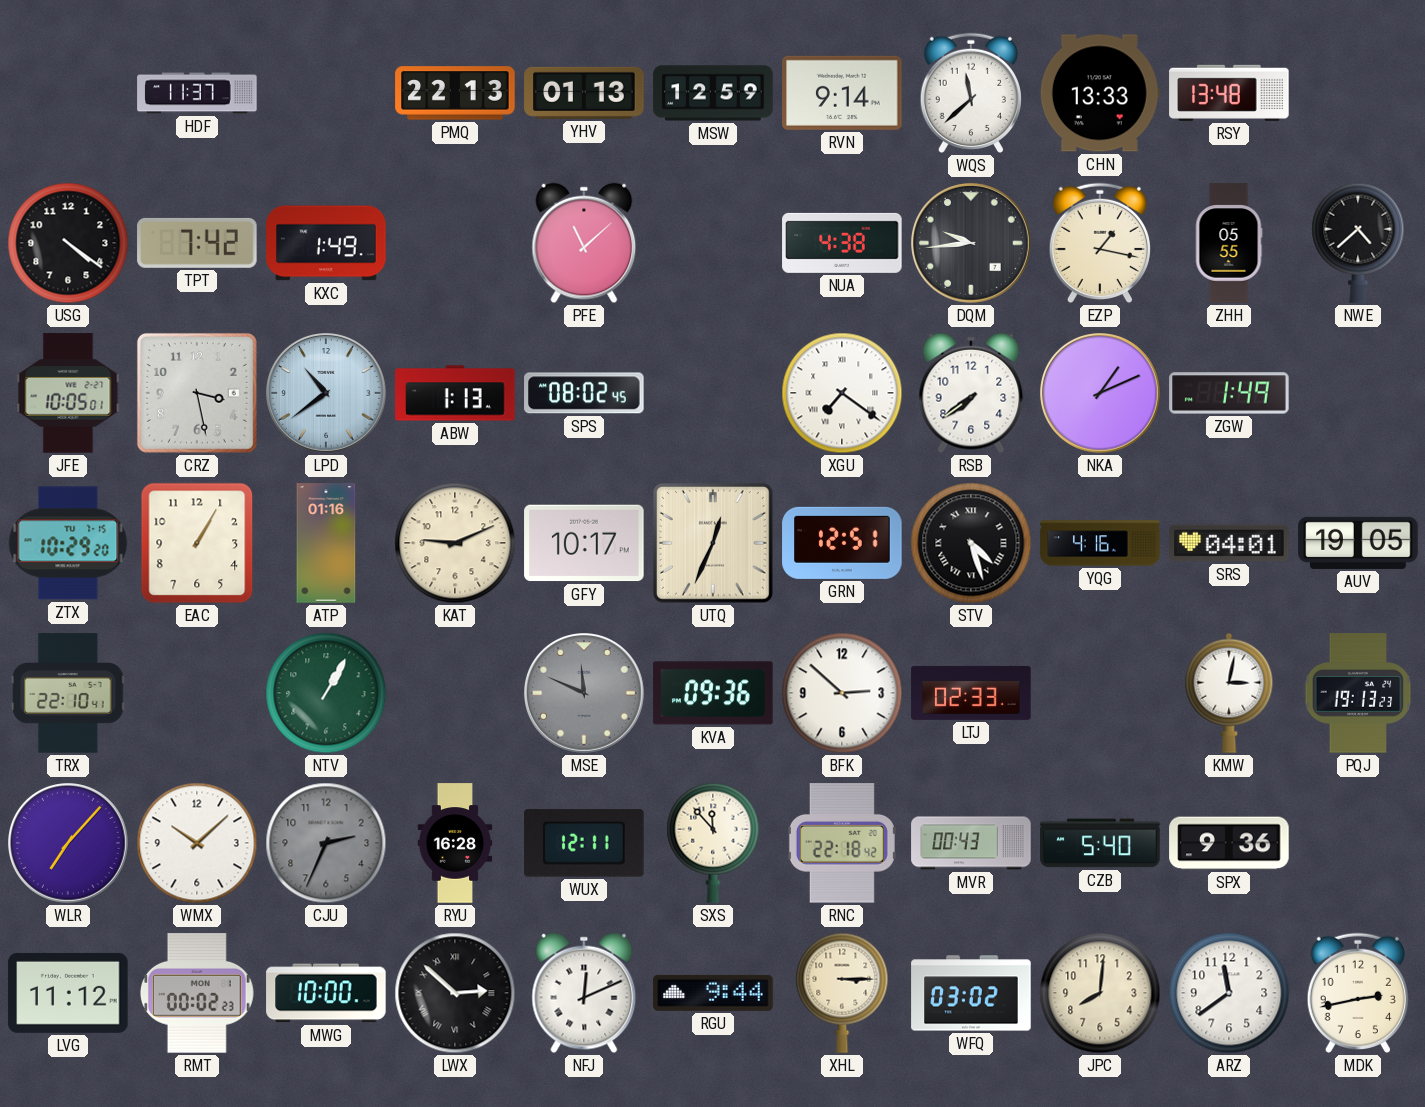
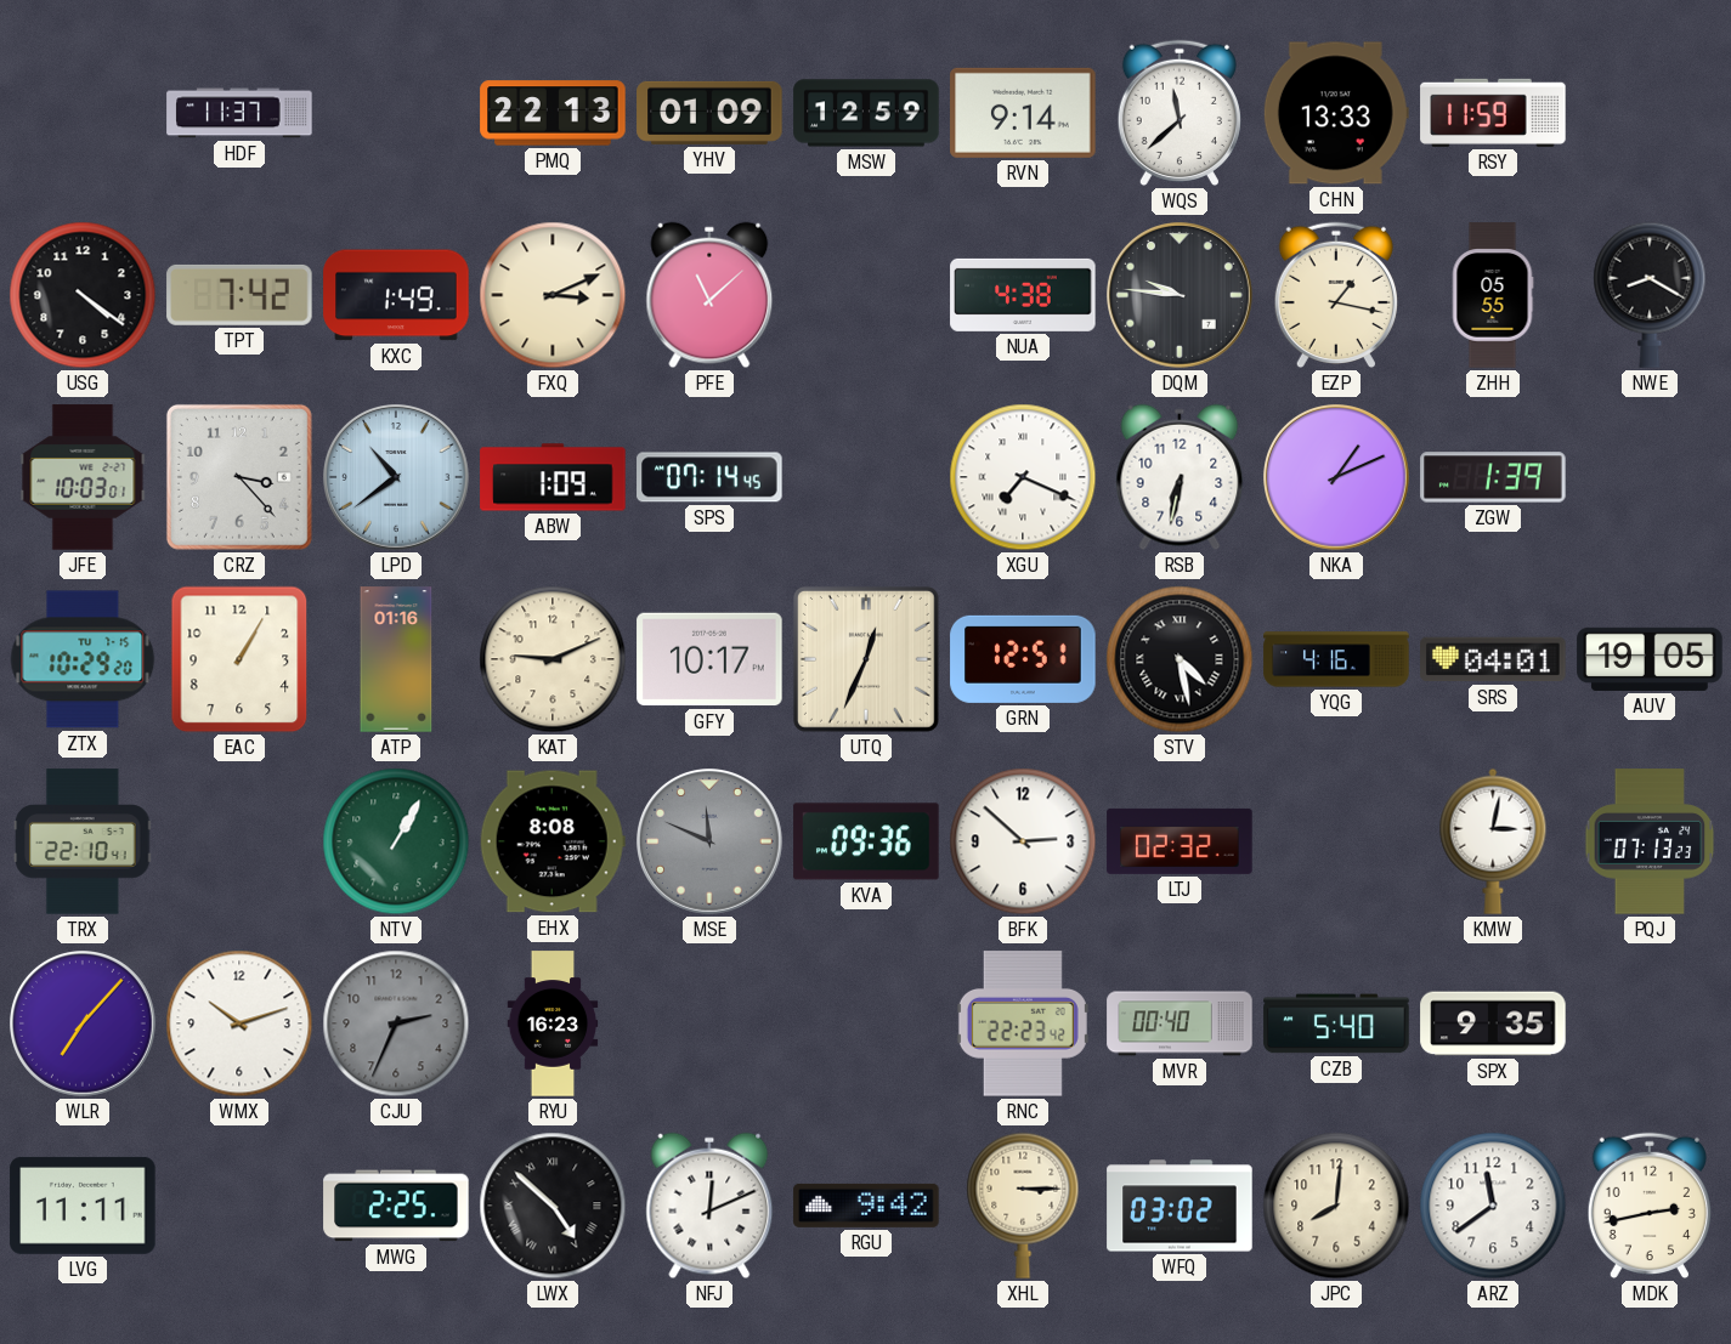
YHV: 01:13 -> 01:09 (709, 113)
RSY: 13:48 -> 11:59 (1493, 113)
FXQ: none -> 3:11 (553, 295)
DQM: 9:44 -> 9:46 (1181, 296)
NWE: 4:38 -> 8:20 (1650, 295)
JFE: 10:05 -> 10:03 (83, 477)
CRZ: 3:28 -> 3:23 (239, 477)
ABW: 1:13 -> 1:09 (553, 477)
SPS: 08:02 -> 07:14 (709, 477)
XGU: 7:21 -> 7:19 (1023, 477)
RSB: 7:39 -> 6:32 (1180, 477)
ZGW: 1:49 -> 1:39 (1493, 477)
STV: 4:27 -> 4:28 (1180, 659)
EHX: none -> 8:08 (553, 841)
LTJ: 02:33 -> 02:32 (1180, 841)
PQJ: 19:13 -> 07:13 (1650, 841)
WMX: 10:08 -> 10:12 (239, 1023)
RYU: 16:28 -> 16:23 (553, 1023)
WUX: 12:11 -> none (584, 843)
SXS: 11:53 -> none (713, 843)
RNC: 22:18 -> 22:23 (1023, 1023)
MVR: 00:43 -> 00:40 (1180, 1023)
SPX: 9:36 -> 9:35 (1493, 1023)
LVG: 11:12 -> 11:11 (83, 1206)
RMT: 00:02 -> none (198, 993)
MWG: 10:00 -> 2:25 (396, 1206)
LWX: 2:52 -> 4:52 (553, 1206)
RGU: 9:44 -> 9:42 (866, 1206)
